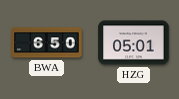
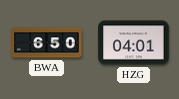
HZG: 05:01 -> 04:01 (134, 43)
